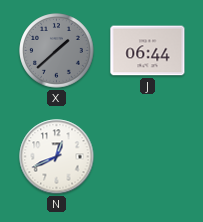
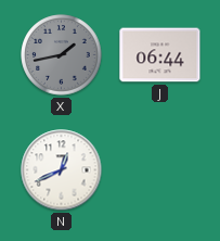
X: 1:38 -> 1:43 (62, 55)
